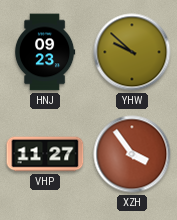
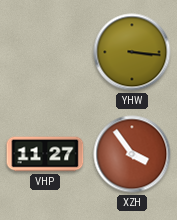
HNJ: 09:23 -> none (45, 52)
YHW: 9:52 -> 3:16 (132, 52)
